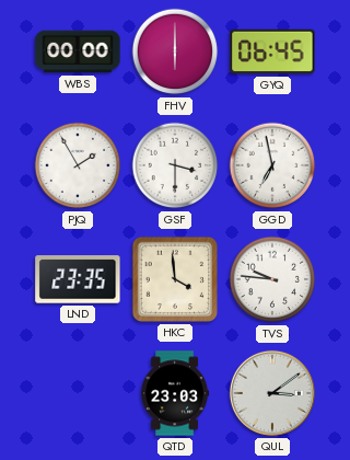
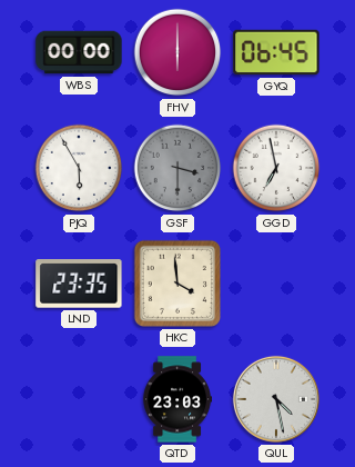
PJQ: 1:55 -> 5:55 (79, 168)
GSF dial: white -> grey (177, 168)
TVS: 9:46 -> none (272, 279)
QUL: 3:09 -> 4:28 (276, 399)
